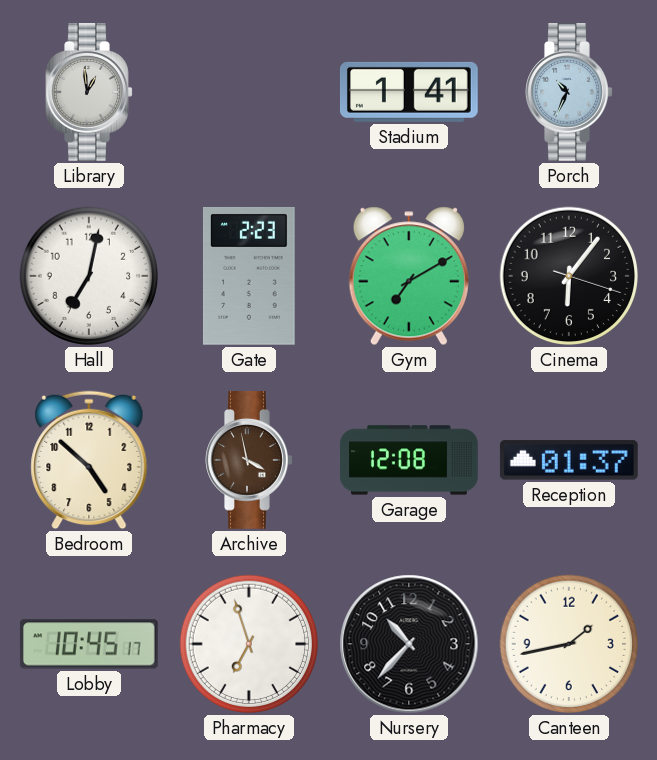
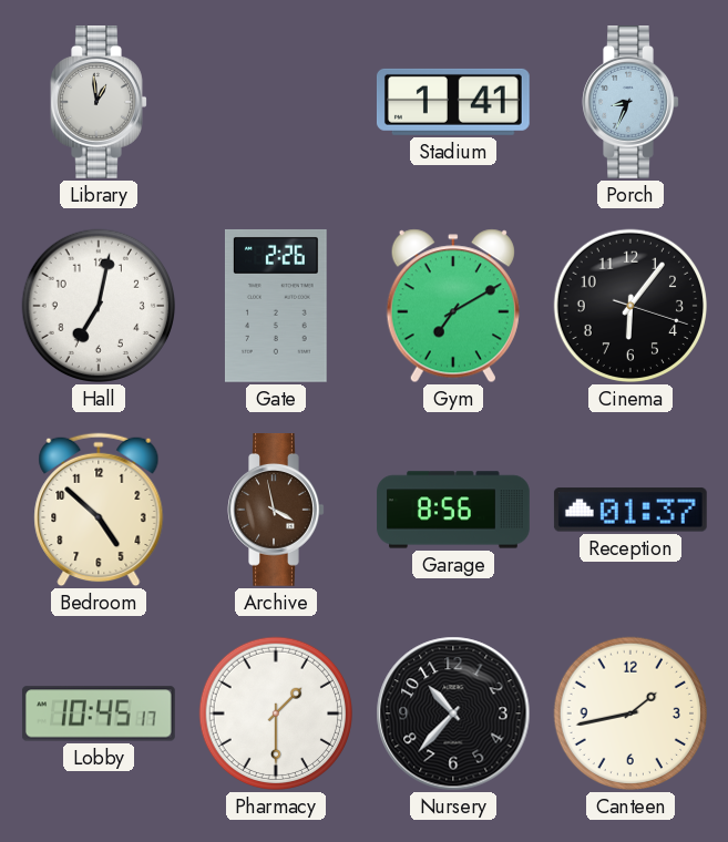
Porch: 10:34 -> 8:34 (630, 103)
Gate: 2:23 -> 2:26 (276, 306)
Garage: 12:08 -> 8:56 (453, 510)
Pharmacy: 6:57 -> 1:30 (276, 713)
